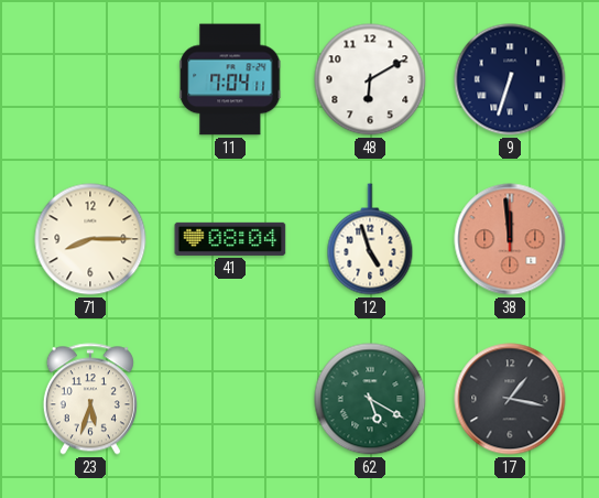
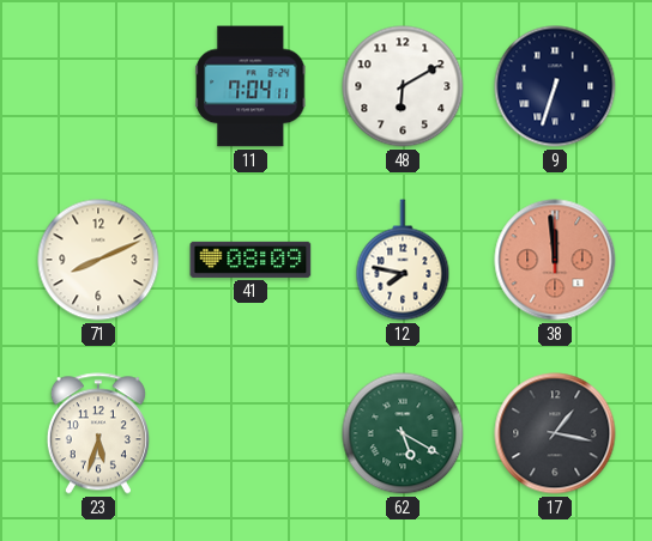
71: 8:15 -> 8:11 (98, 260)
41: 08:04 -> 08:09 (250, 260)
12: 4:57 -> 7:47 (403, 260)
